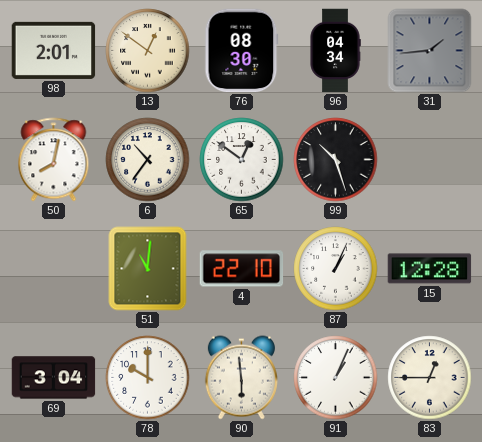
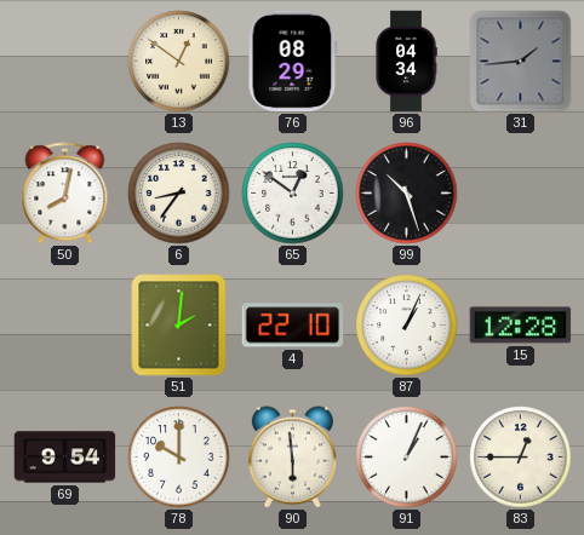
98: 2:01 -> none (54, 50)
76: 08:30 -> 08:29 (293, 62)
6: 10:36 -> 8:36 (179, 194)
51: 11:01 -> 2:01 (179, 326)
69: 3:04 -> 9:54 (65, 458)
